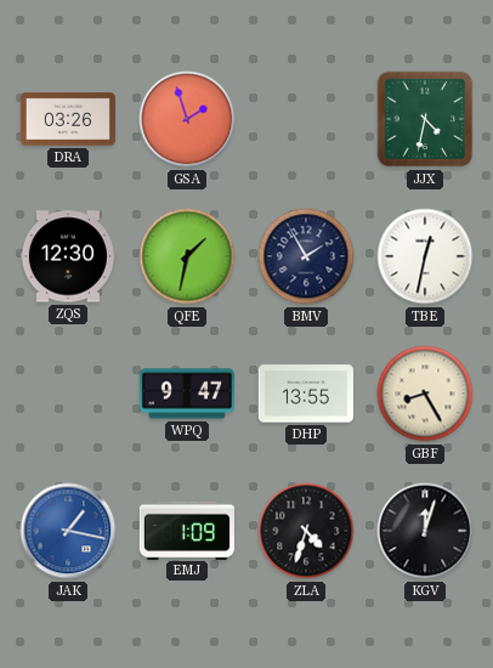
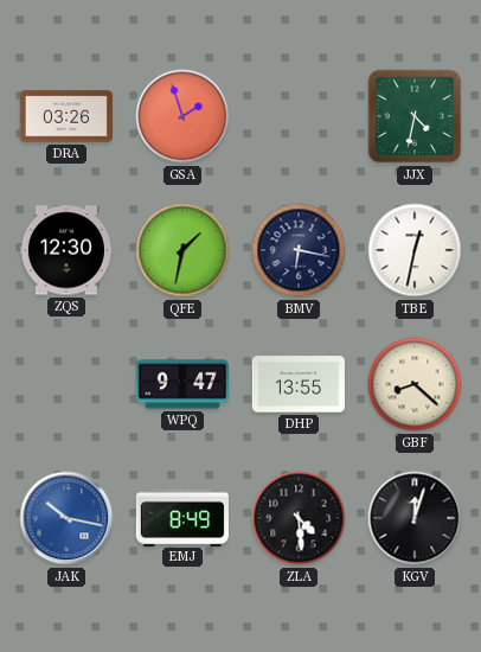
BMV: 1:55 -> 6:17 (299, 250)
GBF: 8:25 -> 8:22 (415, 384)
JAK: 1:17 -> 10:17 (66, 518)
EMJ: 1:09 -> 8:49 (182, 517)
ZLA: 4:33 -> 4:29 (299, 518)
